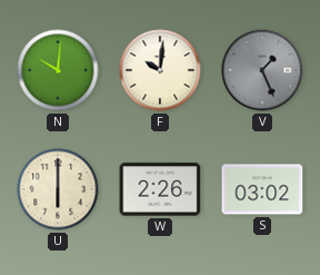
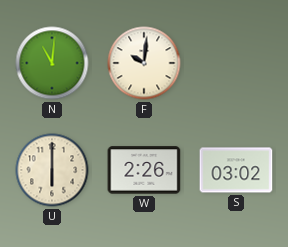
N: 10:01 -> 11:01 (52, 63)
V: 1:26 -> none (262, 70)
